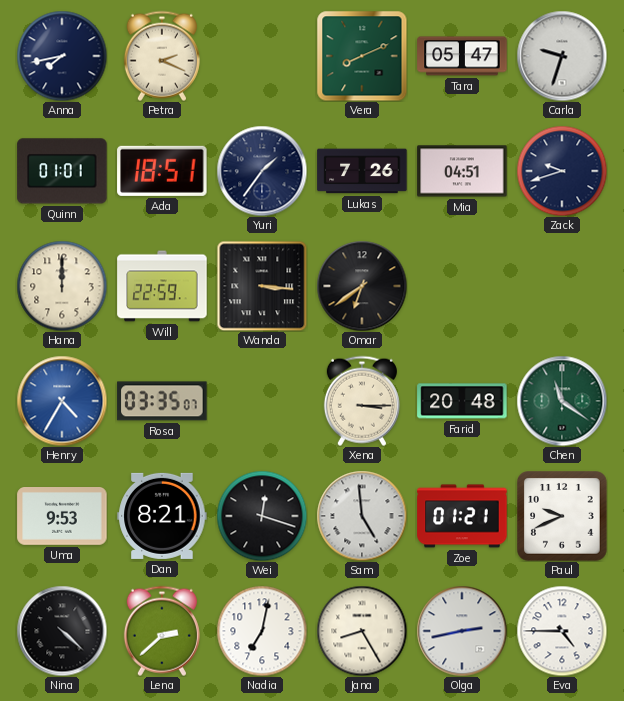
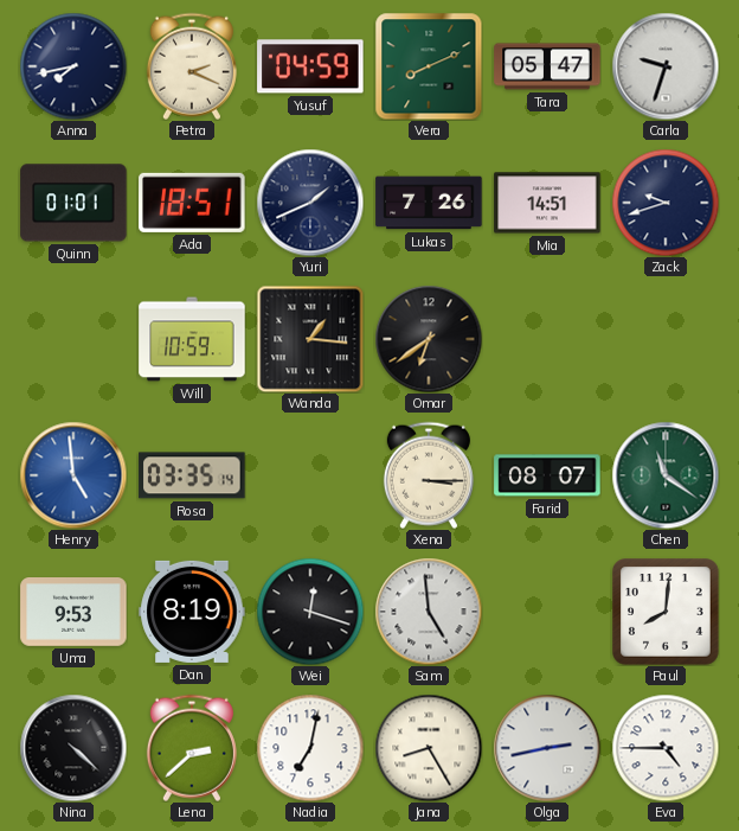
Yusuf: none -> 04:59 (310, 66)
Yuri: 1:36 -> 1:41 (310, 203)
Mia: 04:51 -> 14:51 (547, 203)
Hana: 12:00 -> none (62, 286)
Will: 22:59 -> 10:59 (192, 339)
Wanda: 3:16 -> 1:16 (310, 339)
Henry: 4:35 -> 4:59 (73, 475)
Rosa: 03:35:07 -> 03:35:14 (192, 475)
Farid: 20:48 -> 08:07 (547, 475)
Dan: 8:21 -> 8:19 (192, 612)
Zoe: 01:21 -> none (462, 516)
Paul: 9:41 -> 8:01 (666, 612)
